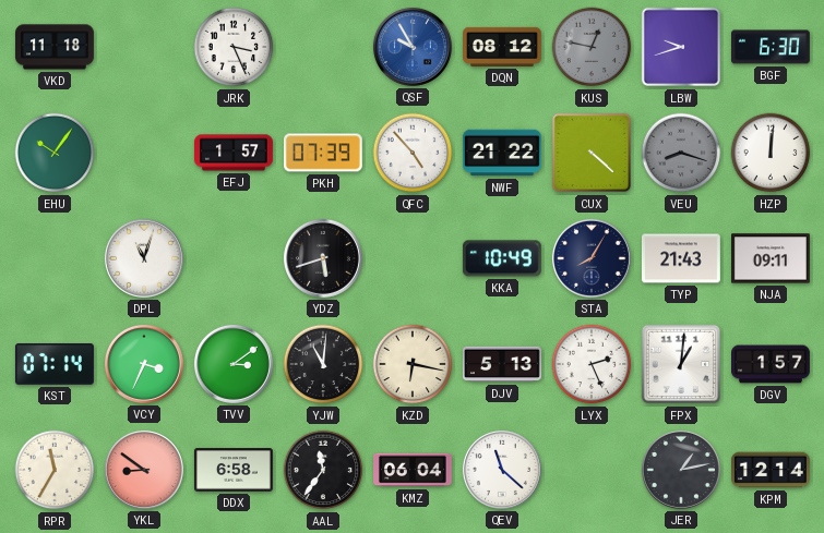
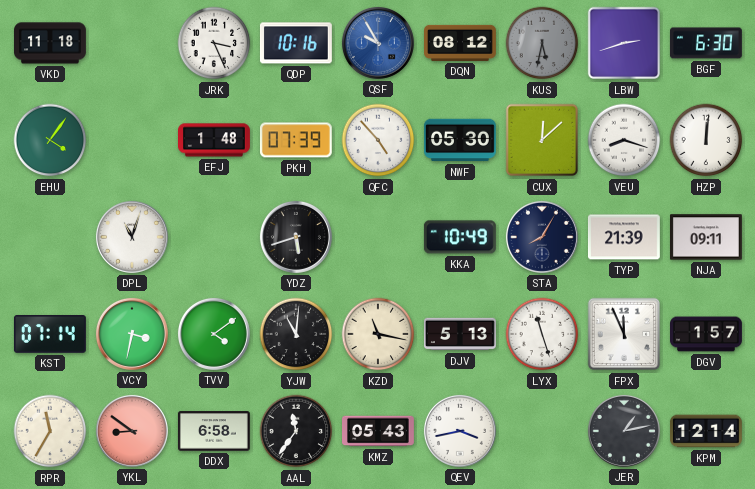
QDP: none -> 10:16 (296, 43)
KUS: 12:47 -> 5:32 (542, 43)
LBW: 9:42 -> 2:42 (624, 43)
EHU: 10:06 -> 4:06 (50, 140)
EFJ: 1:57 -> 1:48 (215, 140)
NWF: 21:22 -> 05:30 (460, 140)
CUX: 4:22 -> 12:08 (542, 140)
VEU dial: grey -> white (624, 140)
TYP: 21:43 -> 21:39 (624, 237)
VCY: 3:34 -> 3:32 (132, 334)
TVV: 3:09 -> 4:09 (214, 334)
KZD: 6:17 -> 11:17 (378, 334)
LYX: 2:26 -> 11:27 (542, 334)
FPX: 1:01 -> 11:56 (624, 334)
KMZ: 06:04 -> 05:43 (379, 431)
QEV: 11:22 -> 3:43 (460, 431)
